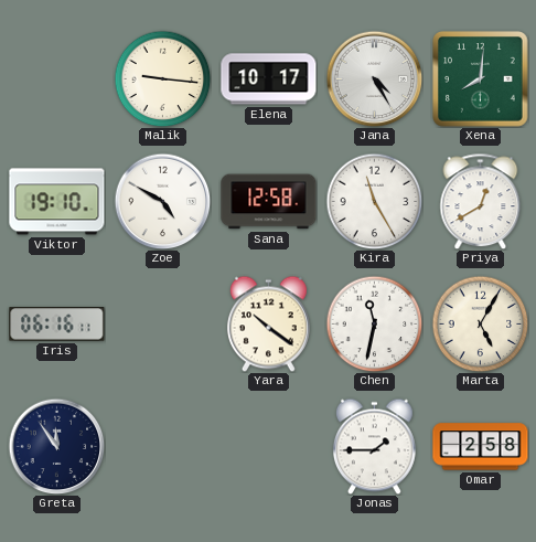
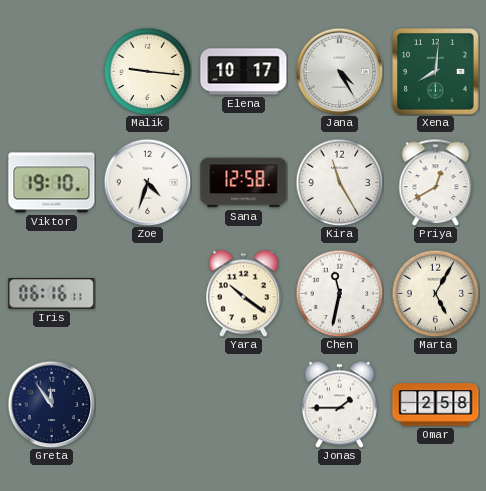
Zoe: 4:50 -> 4:33 (147, 182)
